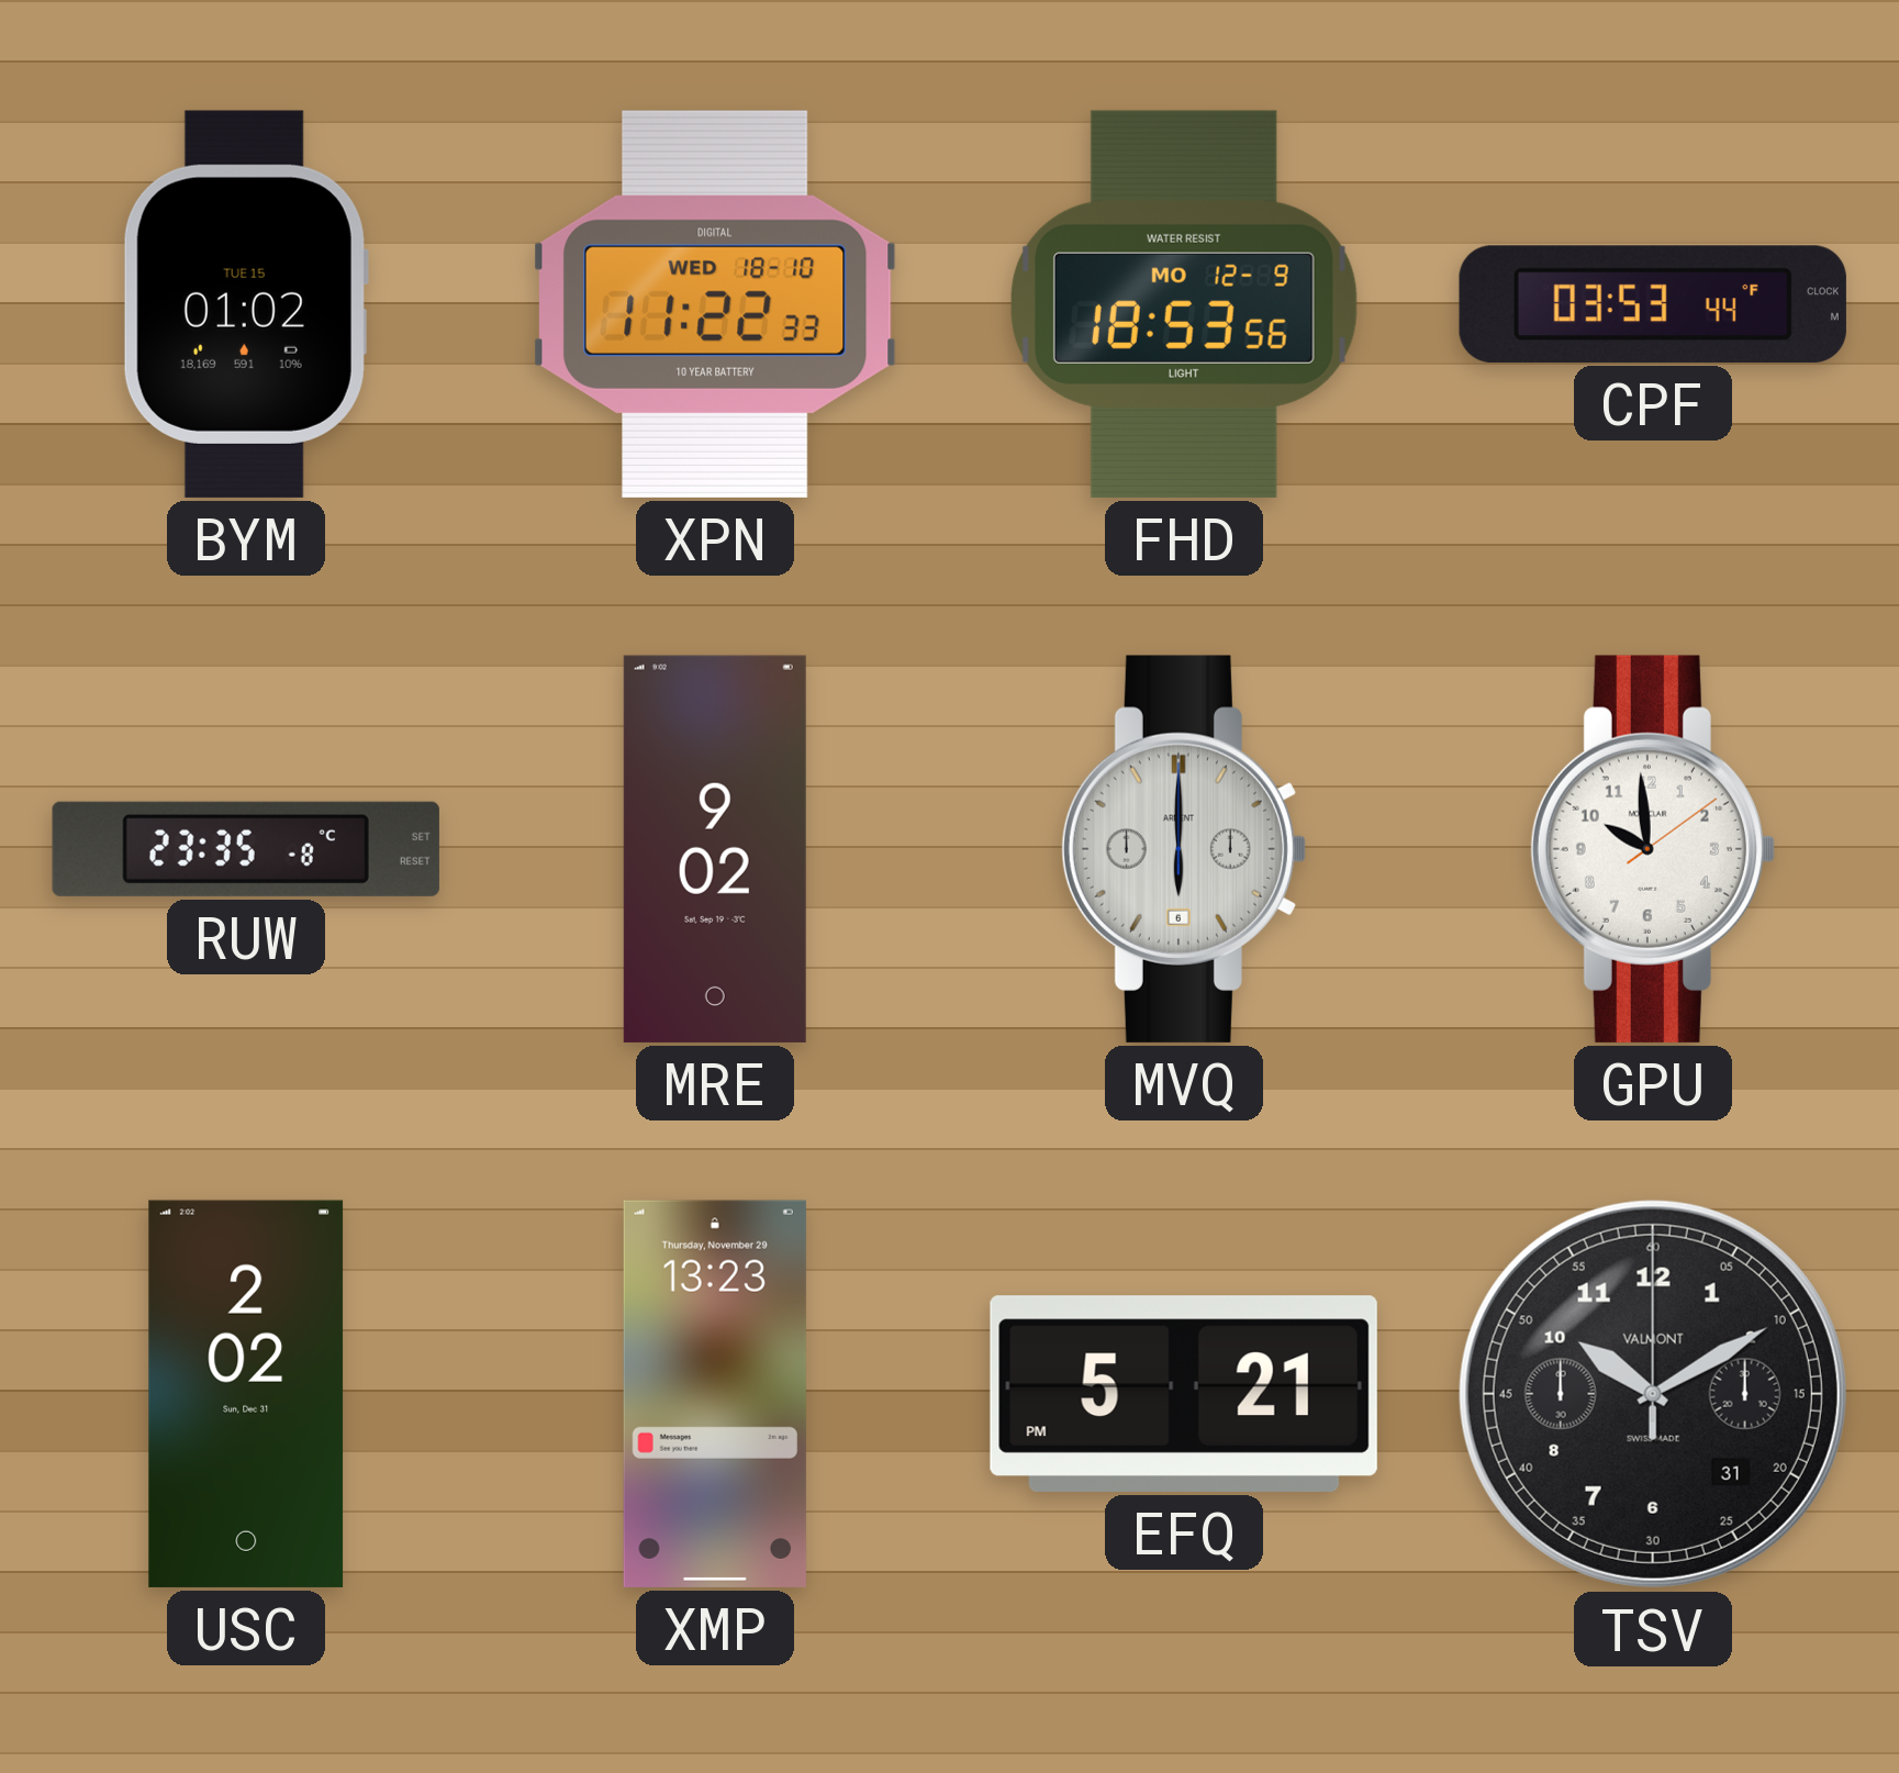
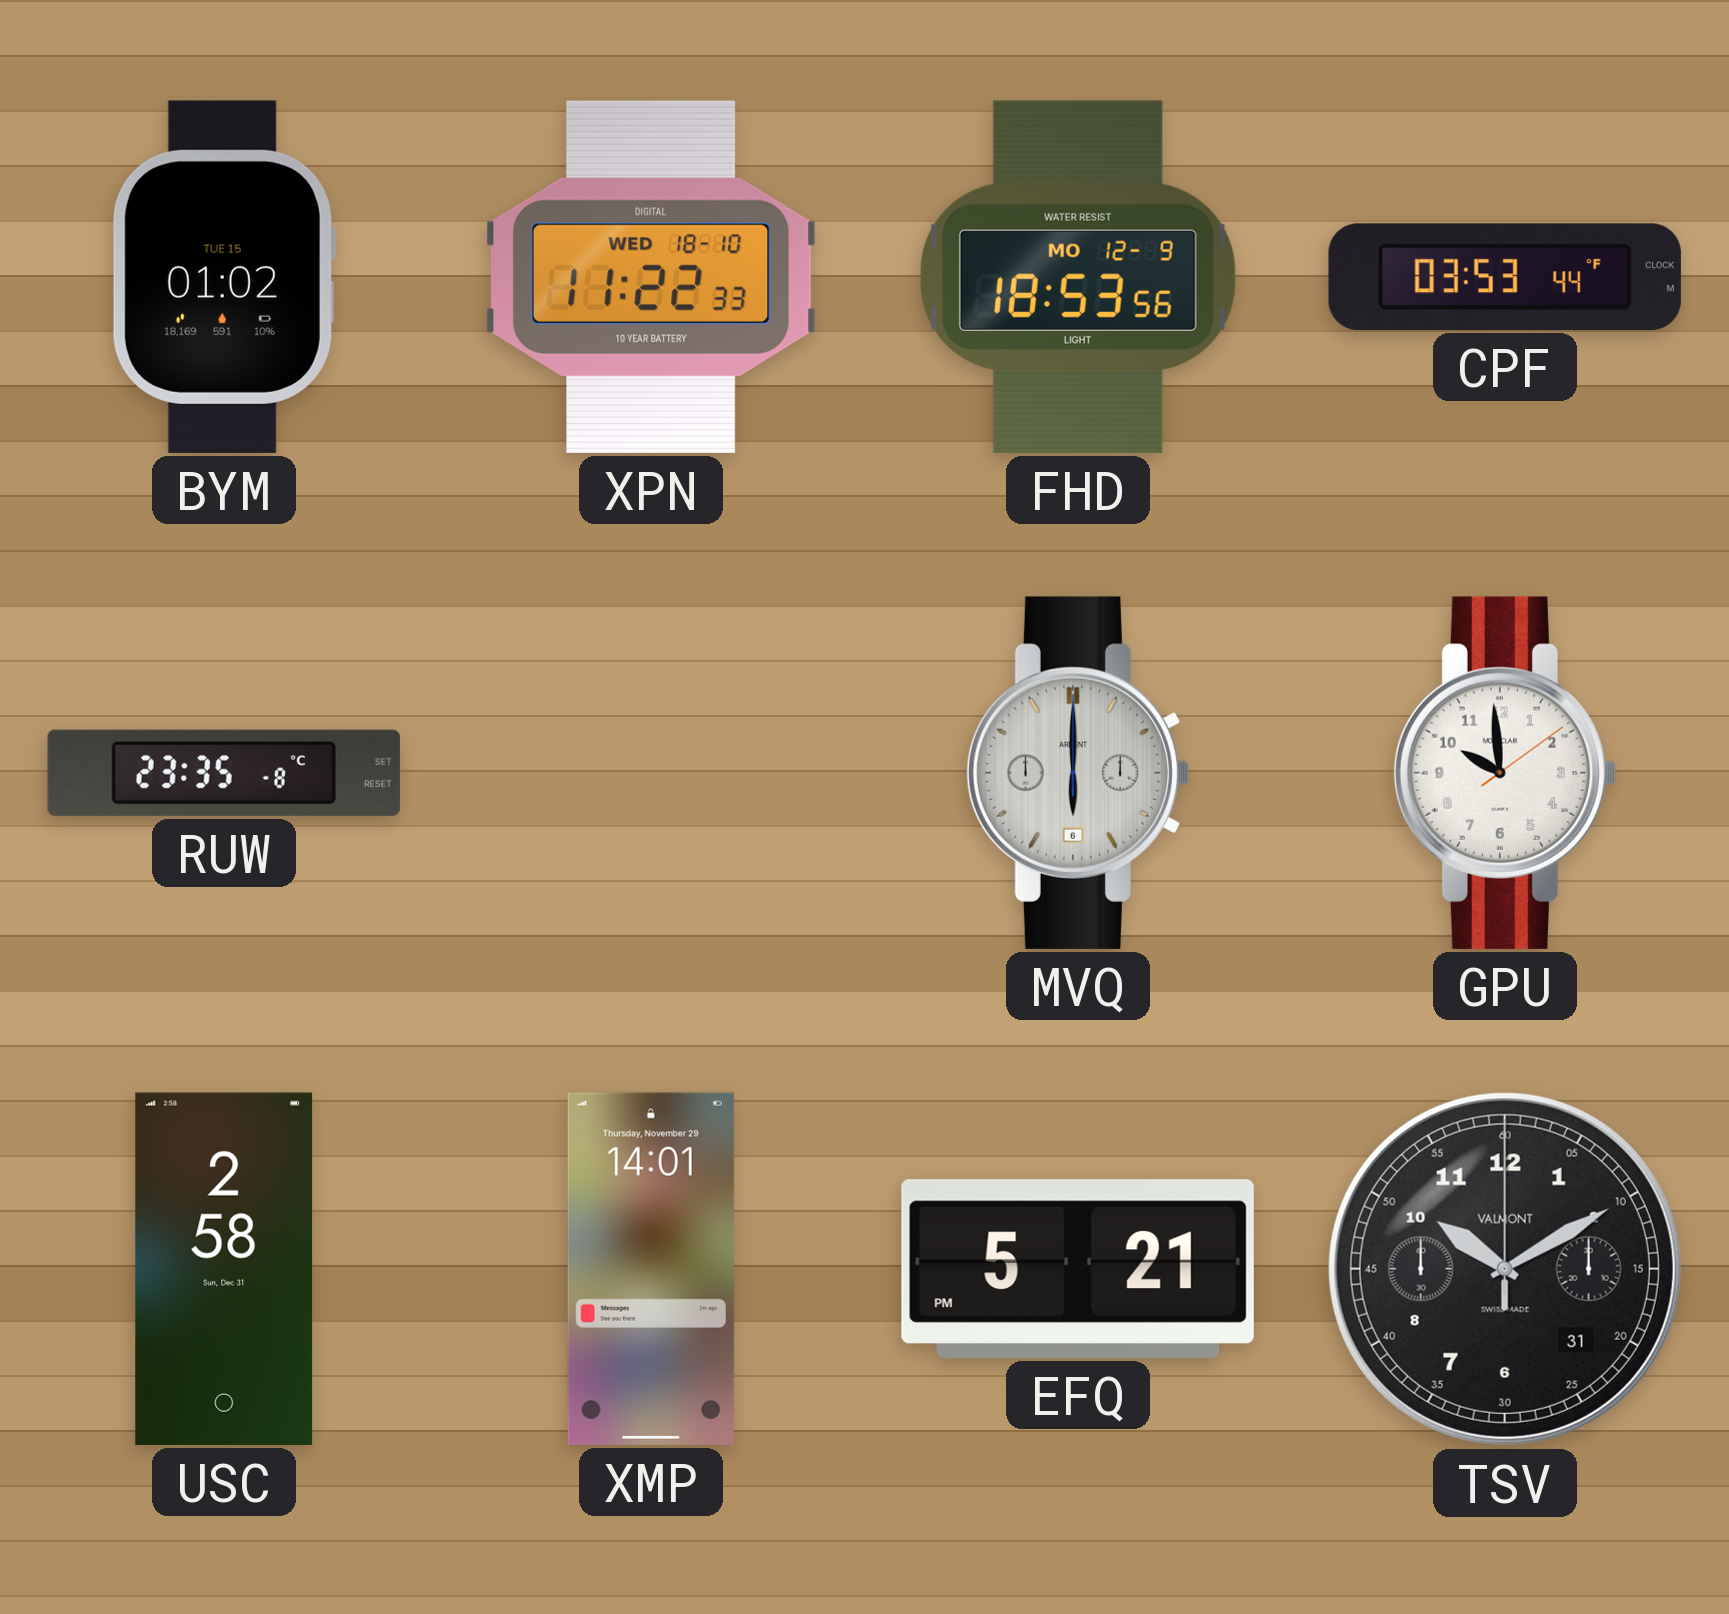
MRE: 9:02 -> none (715, 849)
USC: 2:02 -> 2:58 (224, 1269)
XMP: 13:23 -> 14:01 (651, 1269)
